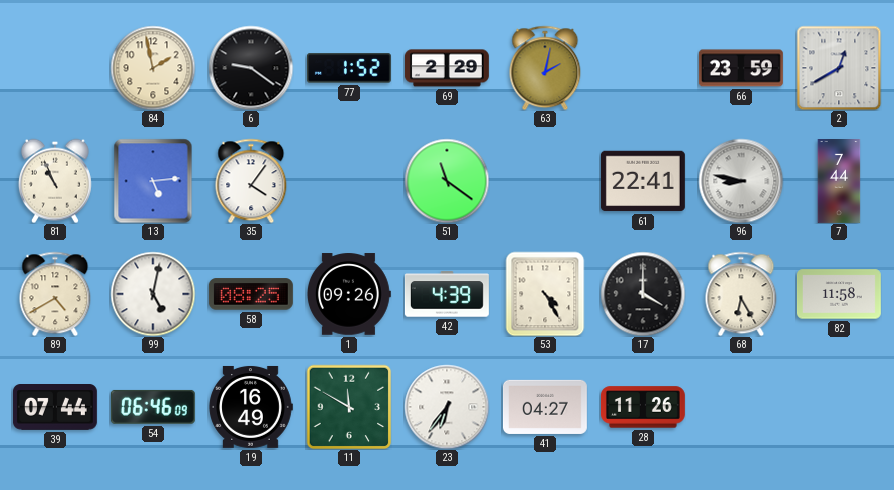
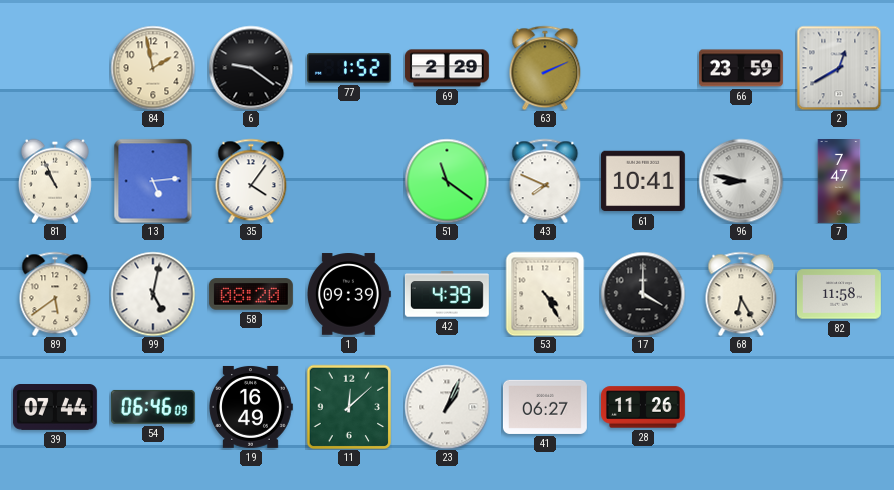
63: 2:02 -> 2:11 (545, 68)
43: none -> 7:49 (545, 181)
61: 22:41 -> 10:41 (643, 181)
7: 7:44 -> 7:47 (839, 182)
89: 4:40 -> 5:39 (55, 294)
58: 08:25 -> 08:20 (251, 294)
1: 09:26 -> 09:39 (349, 294)
11: 11:50 -> 12:08 (349, 407)
23: 6:36 -> 1:04 (447, 407)
41: 04:27 -> 06:27 (545, 407)
